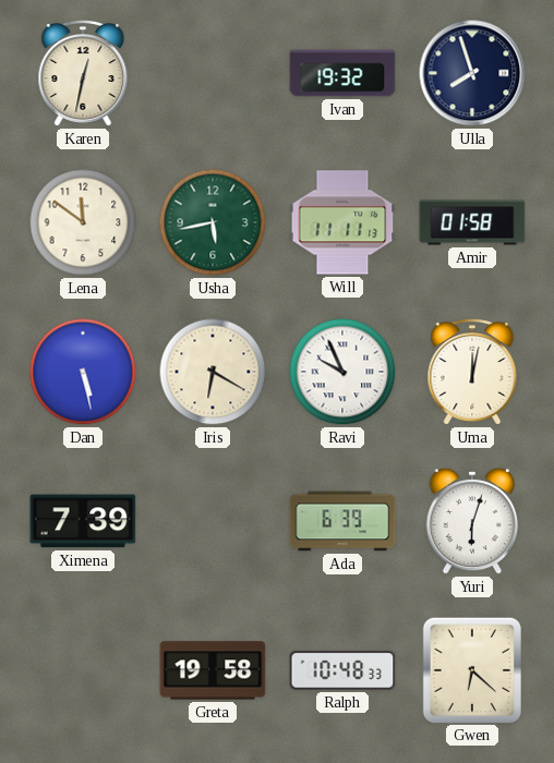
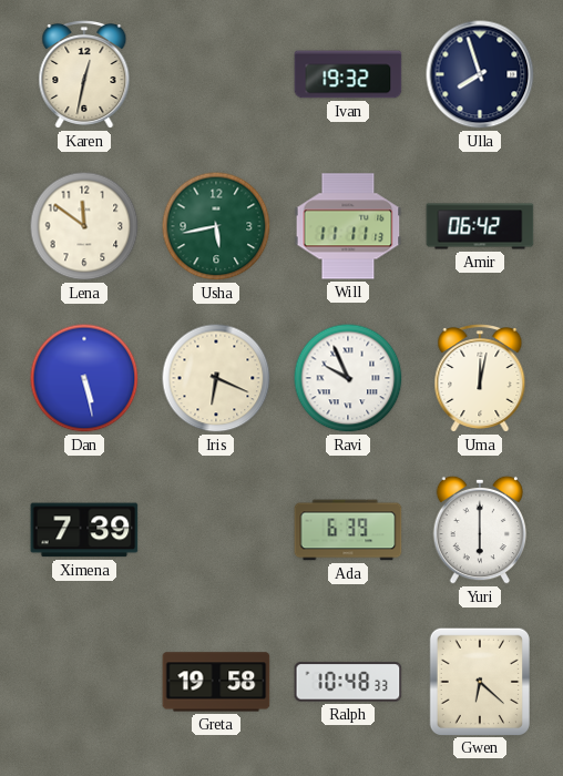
Amir: 01:58 -> 06:42 (480, 226)
Iris: 6:20 -> 6:19 (216, 378)
Yuri: 6:03 -> 6:00 (480, 530)
